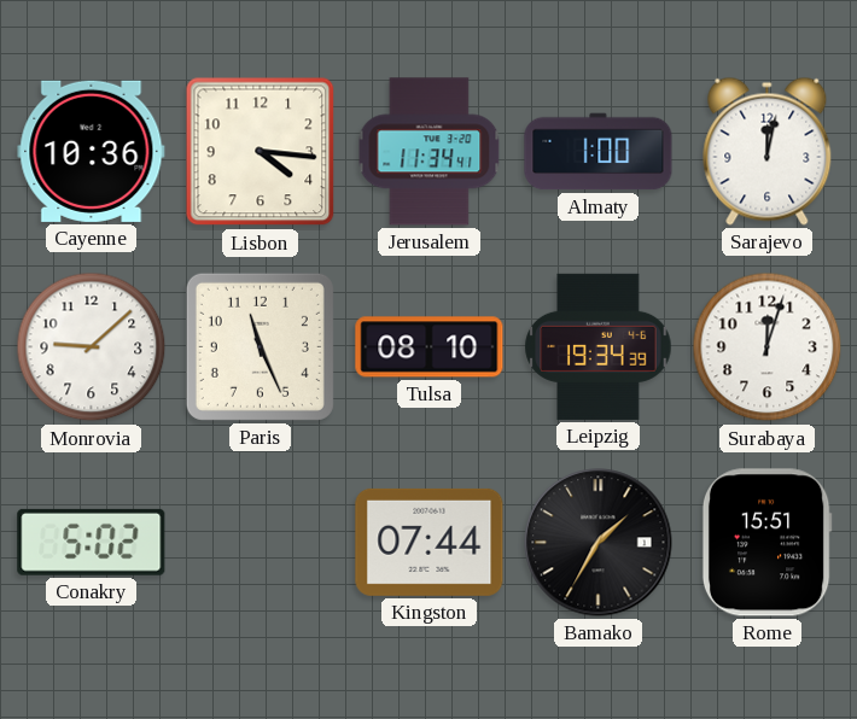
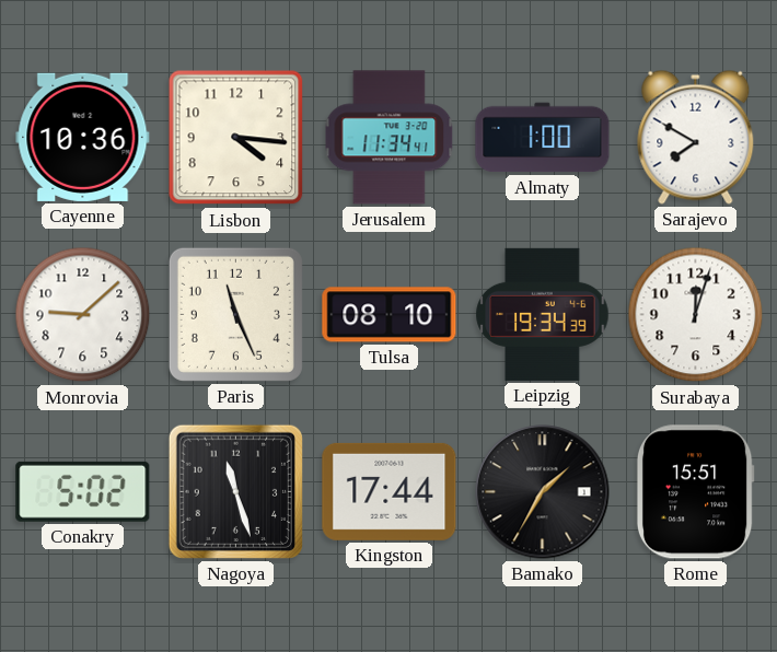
Sarajevo: 12:02 -> 7:50 (696, 137)
Nagoya: none -> 11:27 (235, 491)
Kingston: 07:44 -> 17:44 (390, 491)
